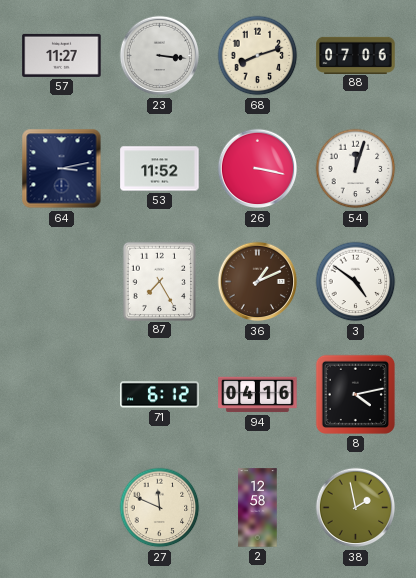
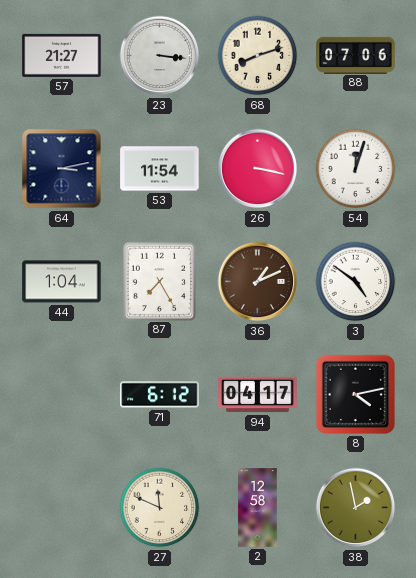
57: 11:27 -> 21:27 (62, 55)
53: 11:52 -> 11:54 (160, 169)
44: none -> 1:04 (62, 282)
94: 04:16 -> 04:17 (258, 395)
